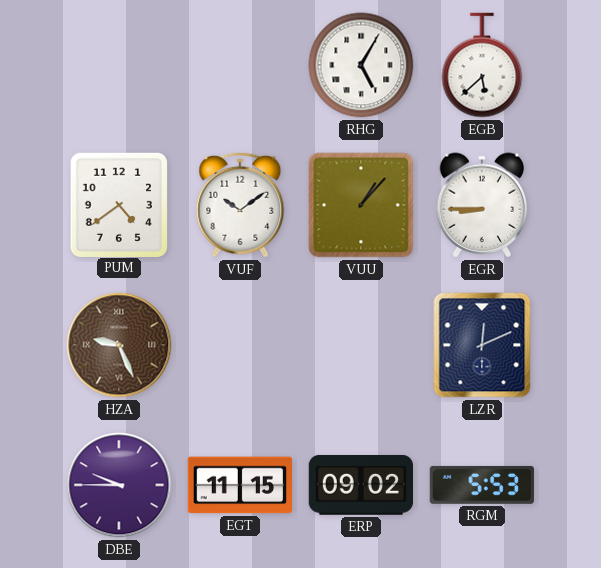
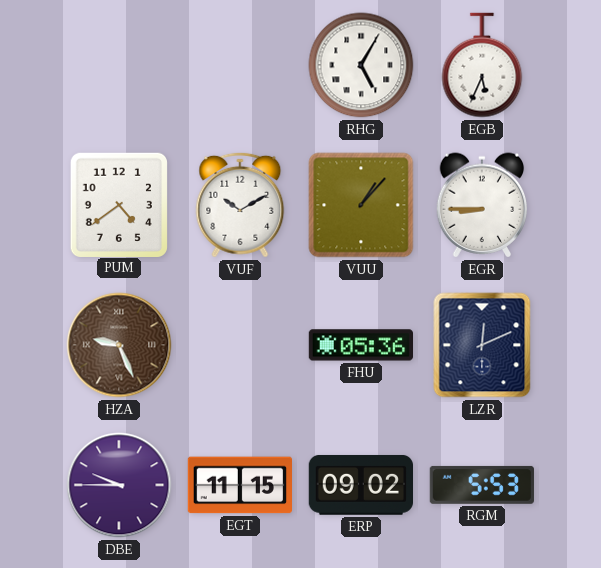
EGB: 5:38 -> 5:34 (482, 65)
VUF: 10:09 -> 10:10 (240, 205)
FHU: none -> 05:36 (360, 345)
